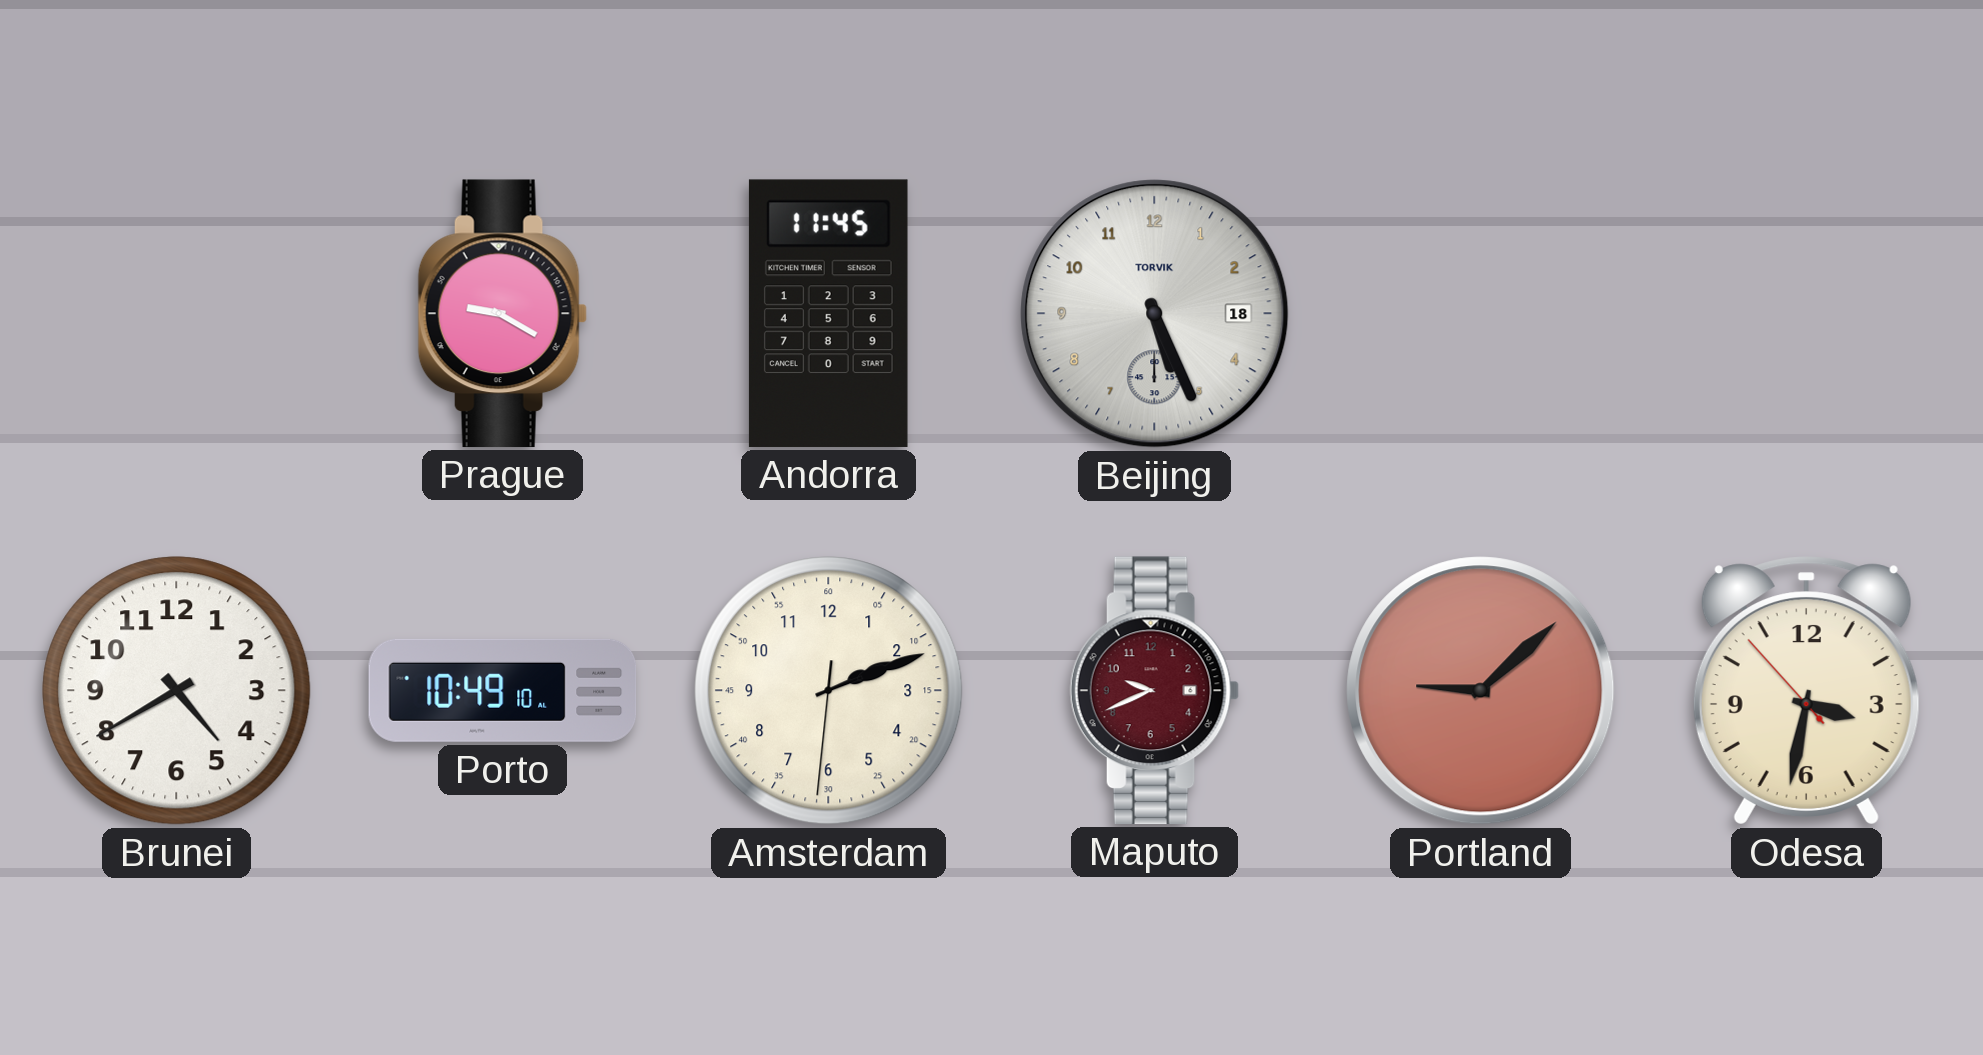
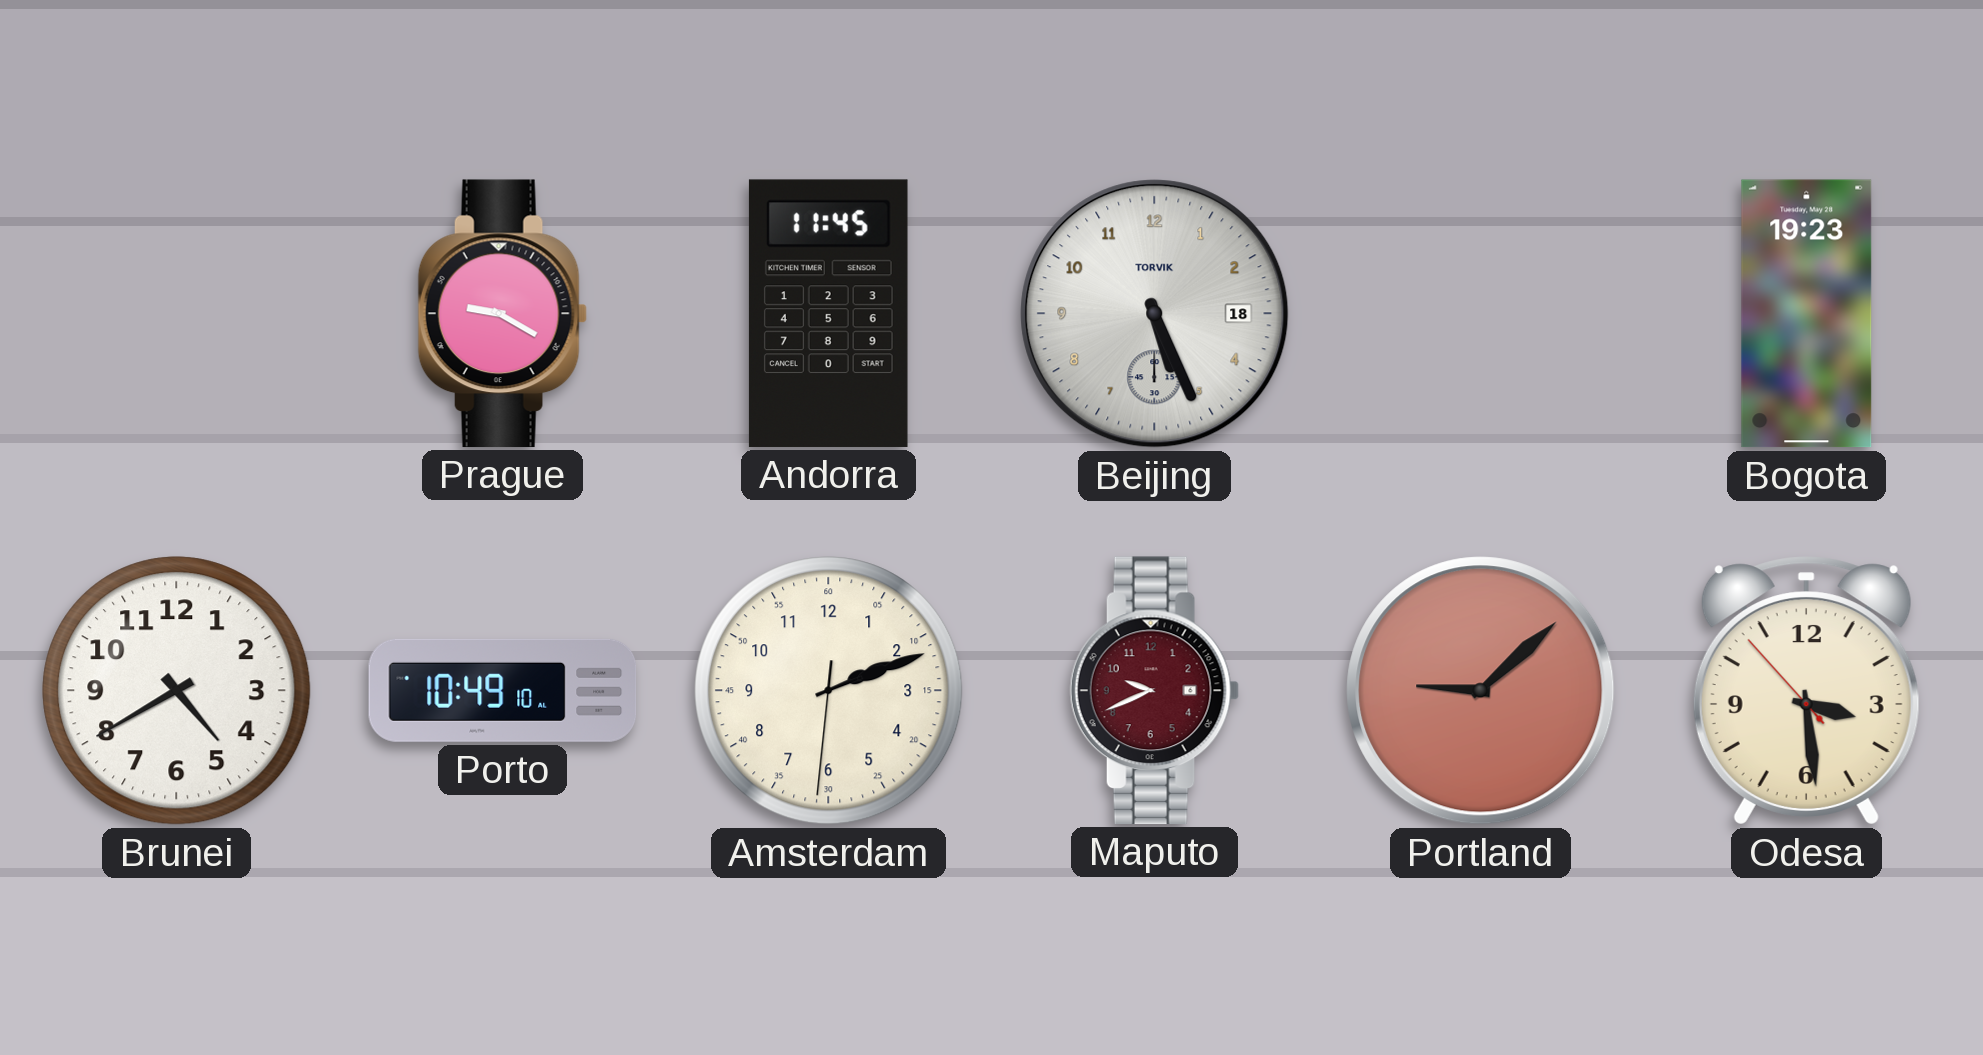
Bogota: none -> 19:23 (1807, 314)
Odesa: 3:31 -> 3:28 (1806, 691)
